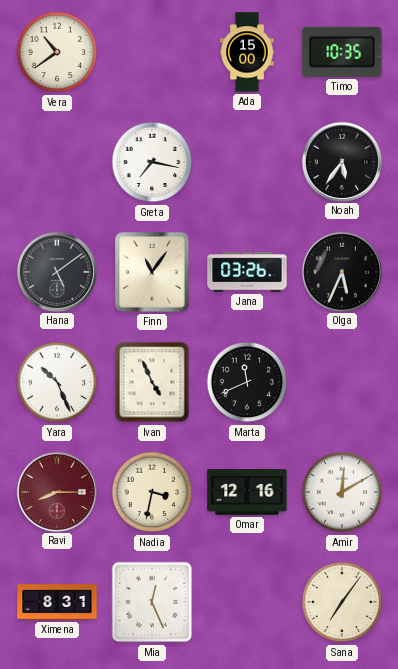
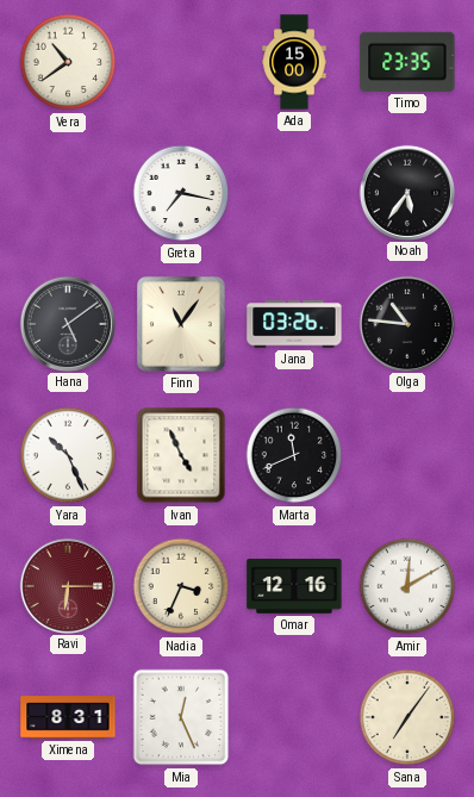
Timo: 10:35 -> 23:35 (407, 62)
Olga: 5:34 -> 10:46 (406, 323)
Ravi: 8:15 -> 6:15 (67, 585)
Nadia: 3:32 -> 3:34 (181, 586)
